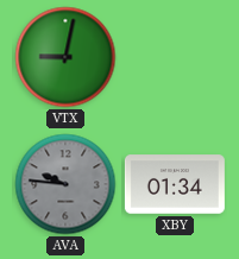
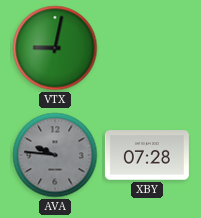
XBY: 01:34 -> 07:28 (147, 155)
